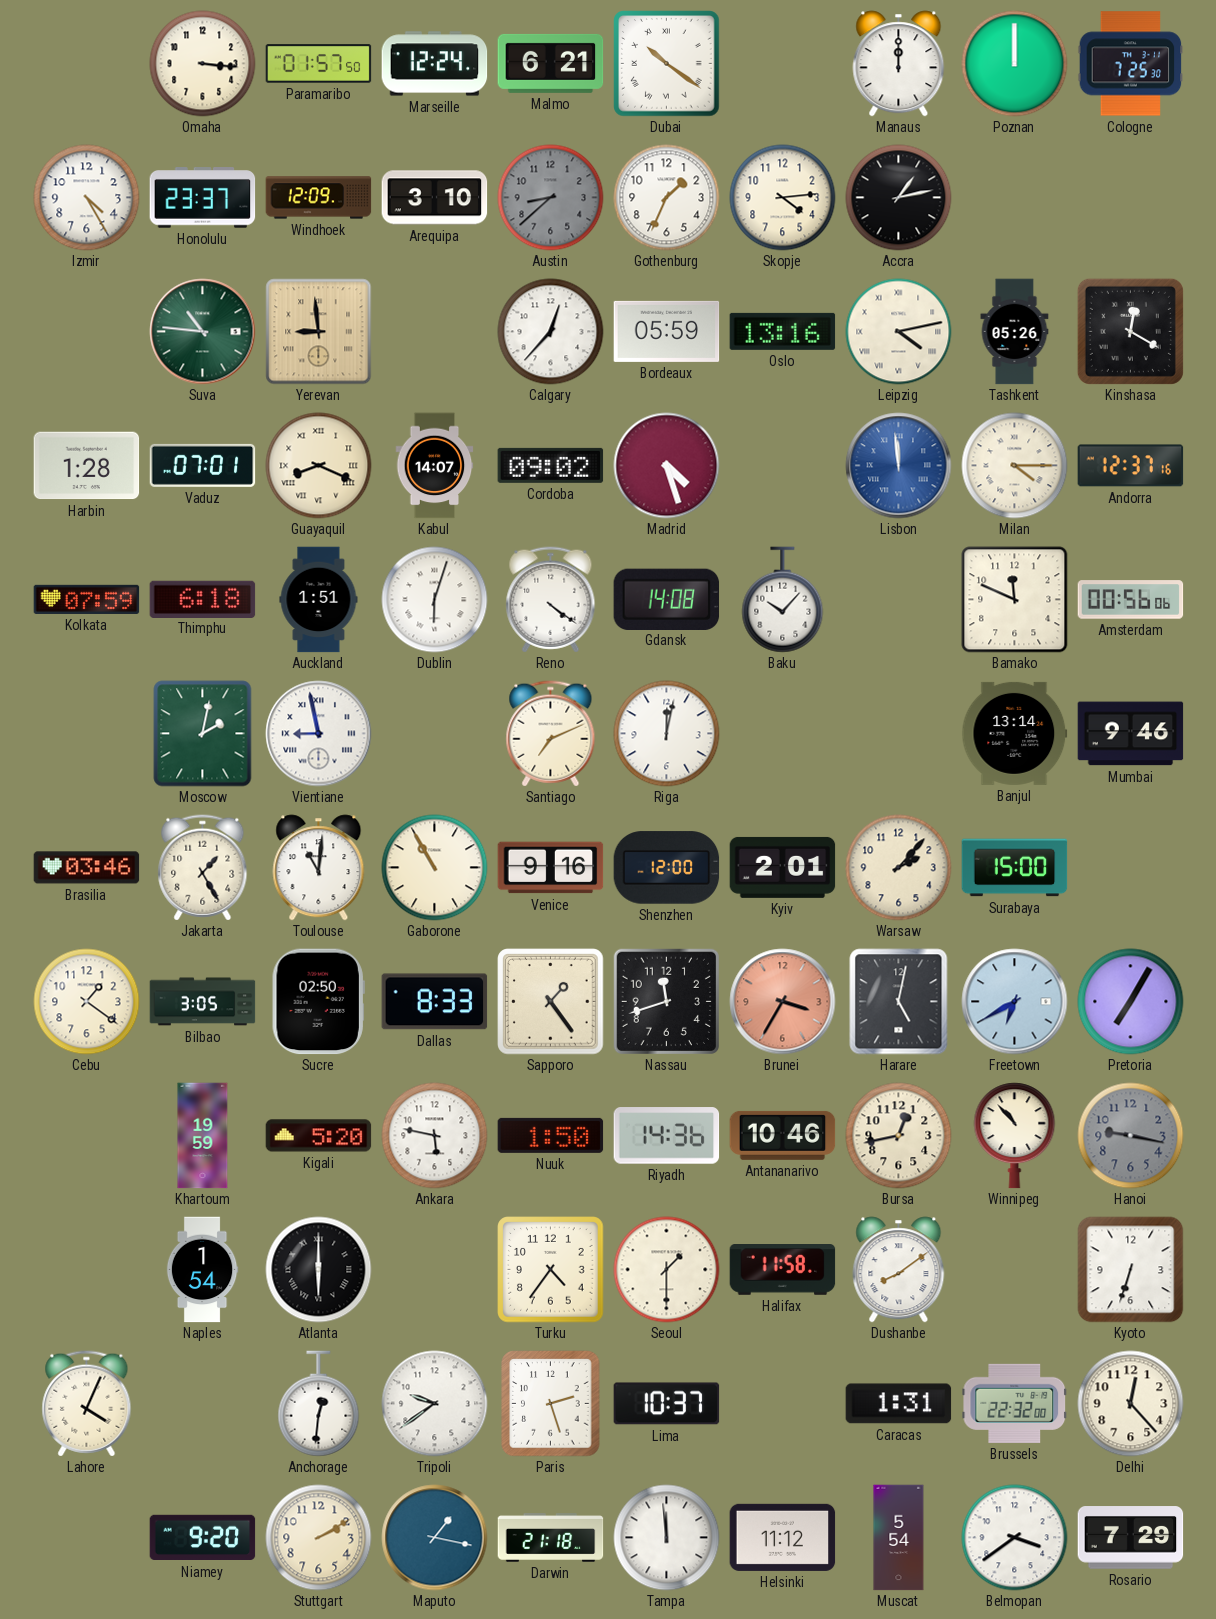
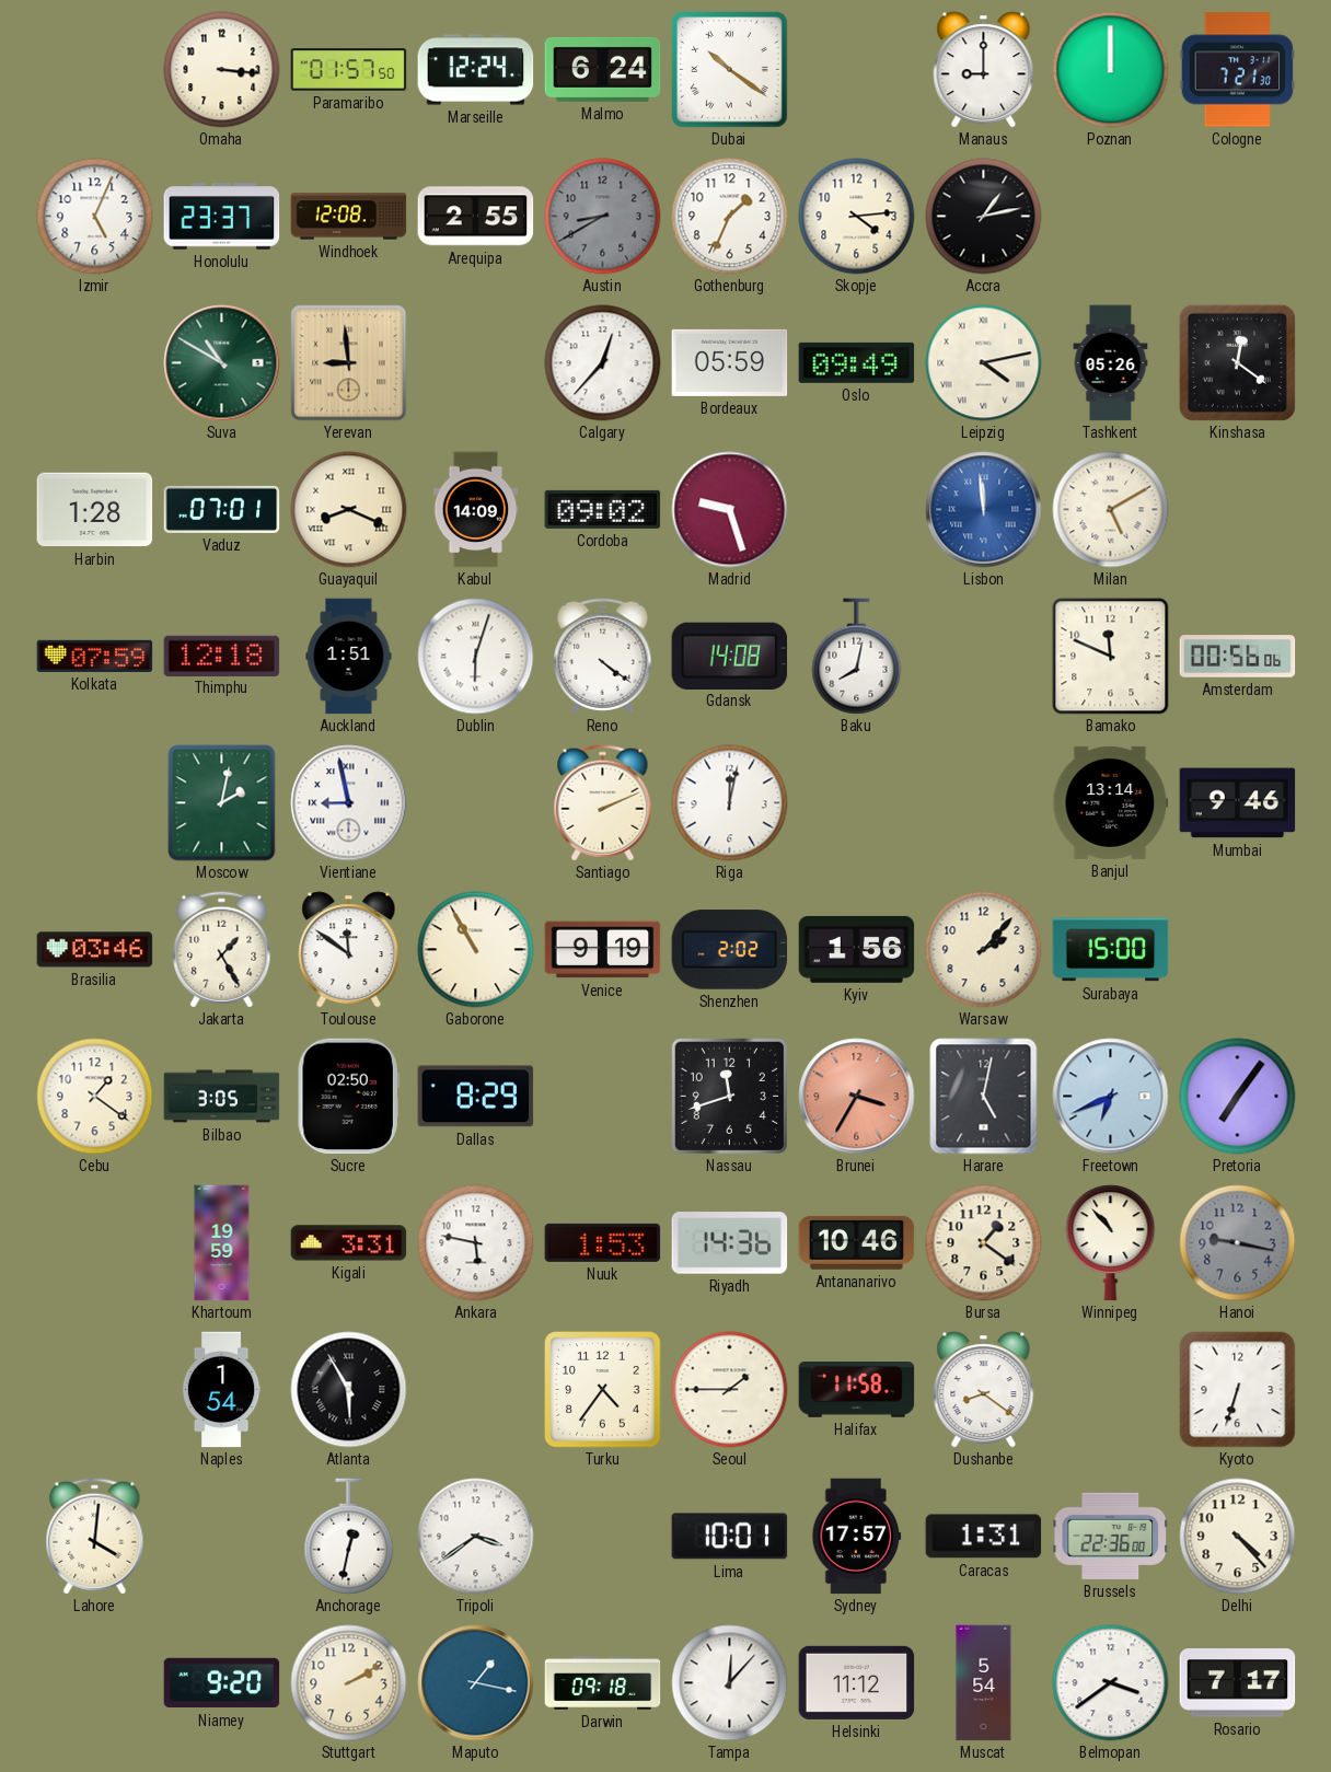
Malmo: 6:21 -> 6:24 (603, 69)
Manaus: 12:00 -> 9:00 (984, 70)
Cologne: 7:25 -> 7:21 (1238, 70)
Izmir: 4:25 -> 5:04 (95, 217)
Windhoek: 12:09 -> 12:08 (349, 217)
Arequipa: 3:10 -> 2:55 (476, 217)
Austin: 8:38 -> 8:40 (603, 217)
Suva: 10:46 -> 10:50 (222, 363)
Oslo: 13:16 -> 09:49 (857, 362)
Kinshasa: 12:20 -> 12:21 (1237, 362)
Kabul: 14:07 -> 14:09 (476, 510)
Madrid: 4:27 -> 9:27 (730, 510)
Milan: 4:15 -> 5:10 (1111, 510)
Andorra: 12:37 -> none (1131, 466)
Thimphu: 6:18 -> 12:18 (222, 656)
Baku: 10:07 -> 8:02 (857, 657)
Santiago: 7:11 -> 2:11 (603, 803)
Toulouse: 11:01 -> 11:51 (349, 950)
Venice: 9:16 -> 9:19 (603, 950)
Shenzhen: 12:00 -> 2:02 (730, 950)
Kyiv: 2:01 -> 1:56 (857, 949)
Dallas: 8:33 -> 8:29 (476, 1097)
Sapporo: 1:24 -> none (551, 1002)
Freetown: 6:40 -> 6:41 (1111, 1097)
Pretoria: 7:05 -> 7:06 (1238, 1097)
Kigali: 5:20 -> 3:31 (349, 1243)
Nuuk: 1:50 -> 1:53 (603, 1242)
Bursa: 12:43 -> 1:21 (984, 1243)
Atlanta: 6:00 -> 5:55 (349, 1390)
Seoul: 1:30 -> 1:45 (730, 1390)
Dushanbe: 8:09 -> 8:21 (984, 1390)
Lahore: 4:04 -> 4:01 (95, 1537)
Anchorage: 12:31 -> 12:32 (349, 1537)
Tripoli: 9:39 -> 3:39 (476, 1537)
Paris: 2:27 -> none (551, 1404)
Lima: 10:37 -> 10:01 (730, 1537)
Sydney: none -> 17:57 (857, 1537)
Brussels: 22:32 -> 22:36 (1111, 1536)
Delhi: 12:23 -> 4:23 (1238, 1537)
Darwin: 21:18 -> 09:18 (603, 1683)
Tampa: 11:59 -> 12:07 (730, 1683)
Rosario: 7:29 -> 7:17 (1238, 1683)
